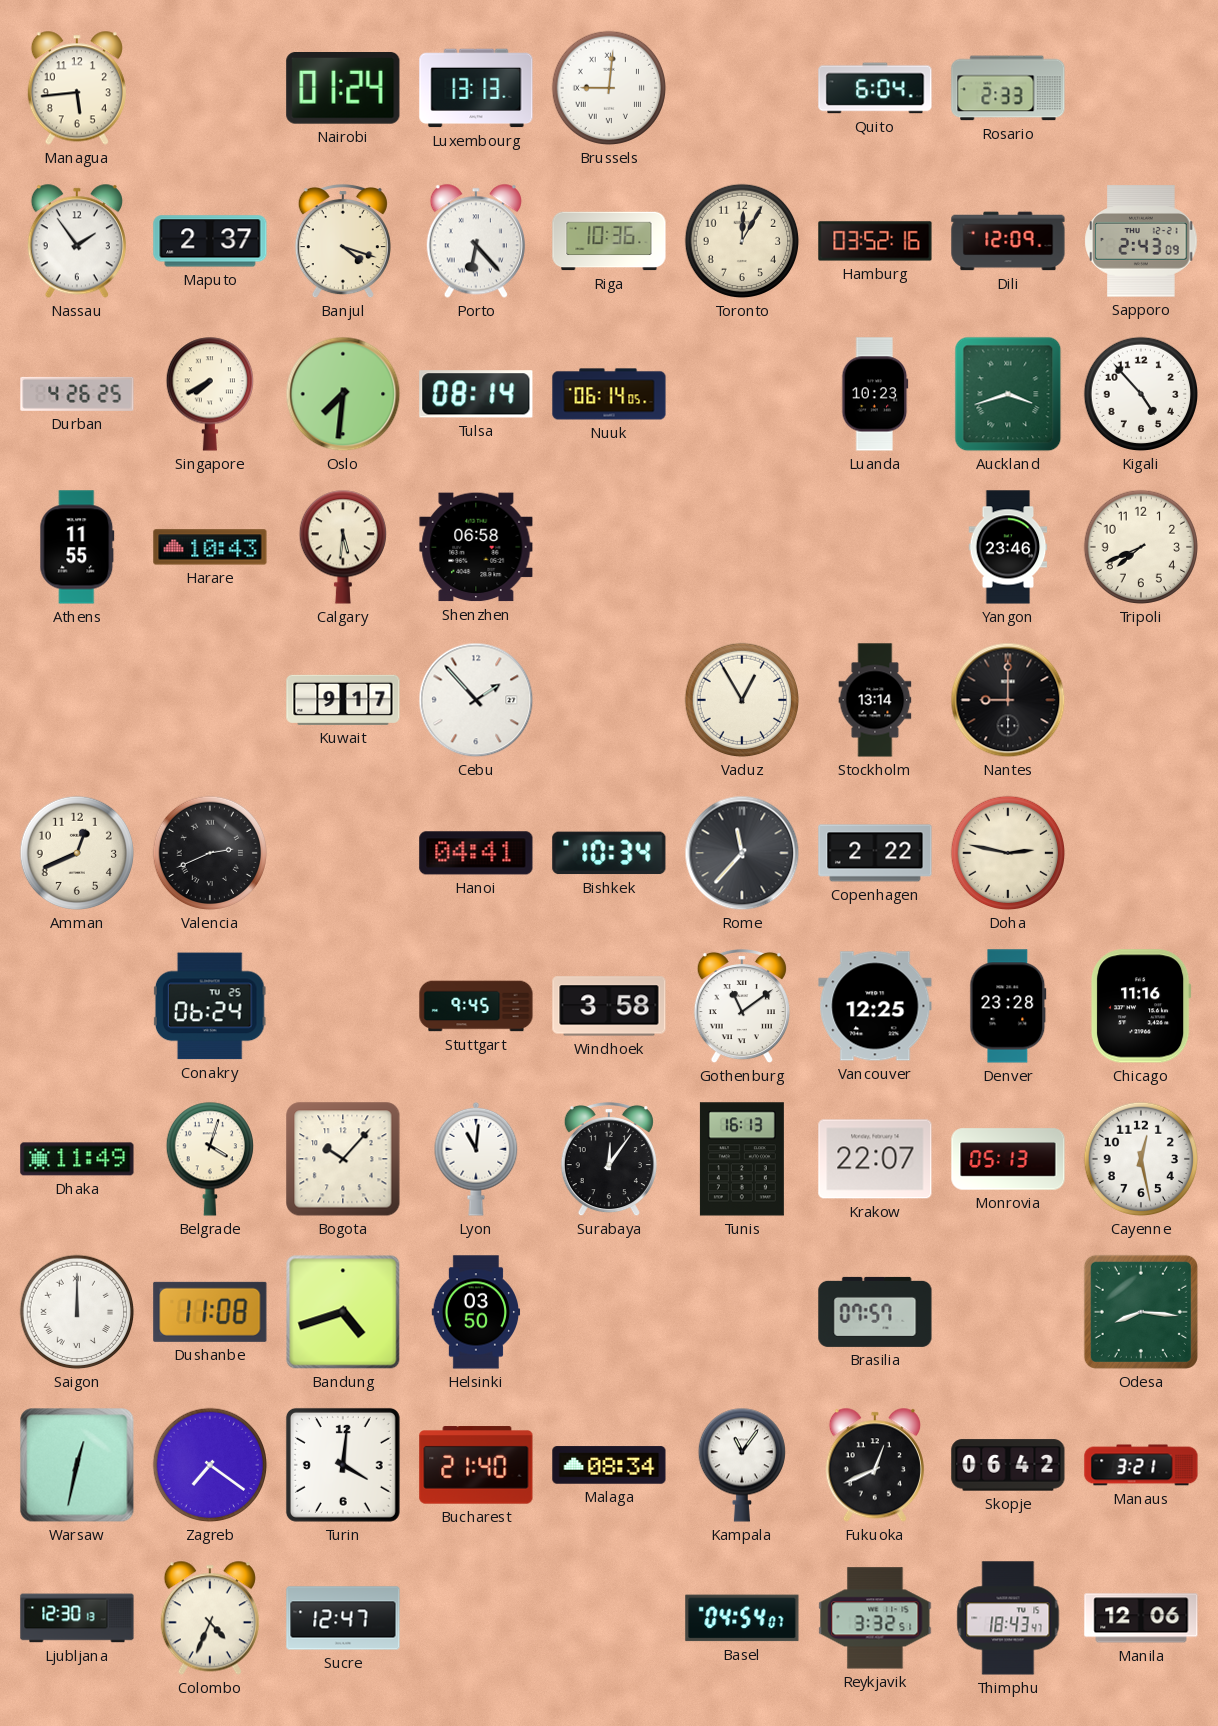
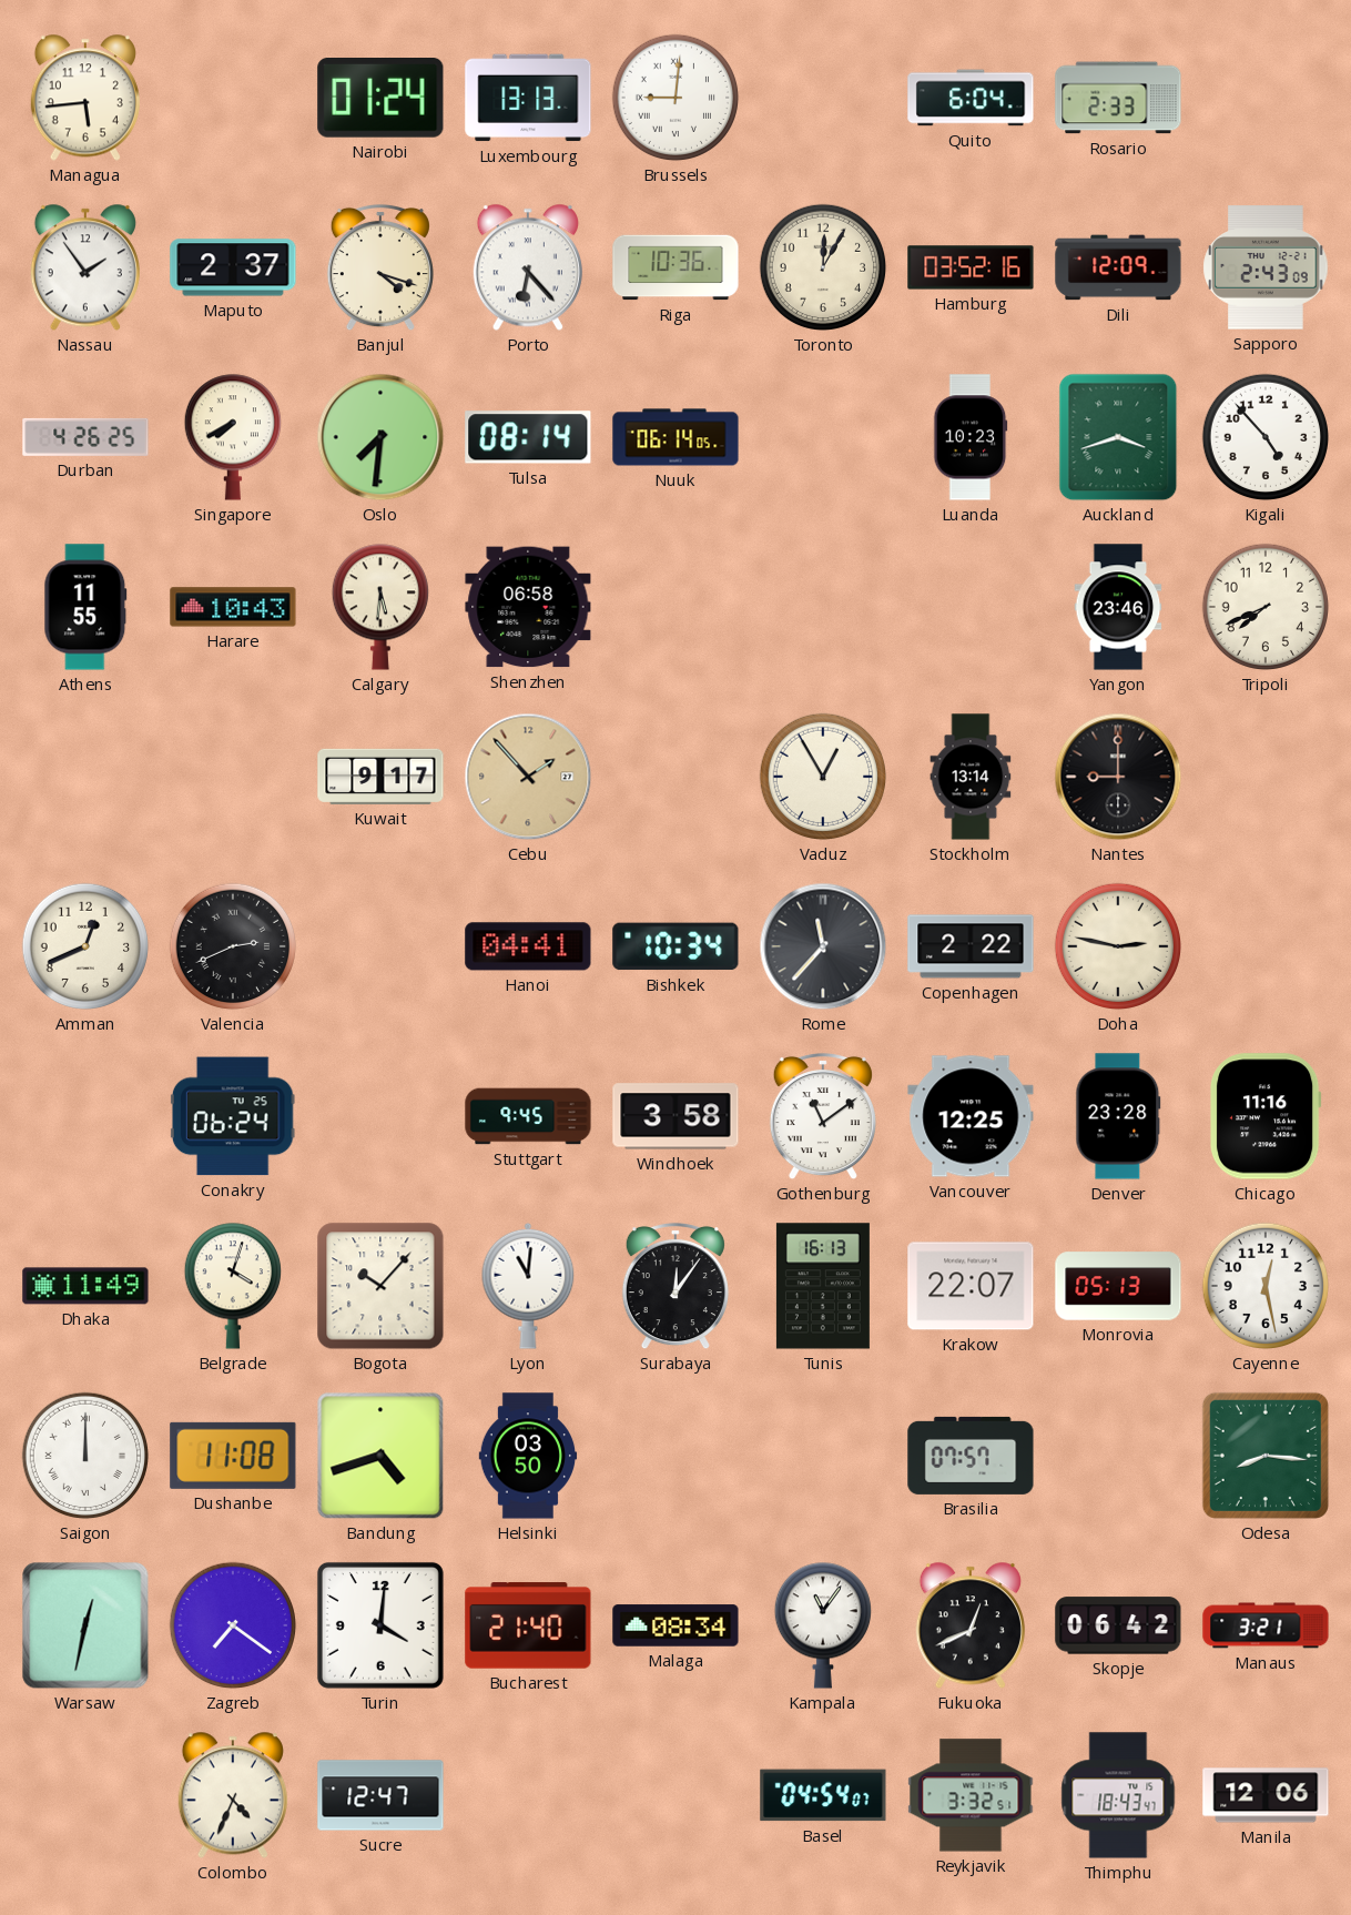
Cebu dial: white -> champagne (528, 777)
Ljubljana: 12:30 -> none (77, 1618)
